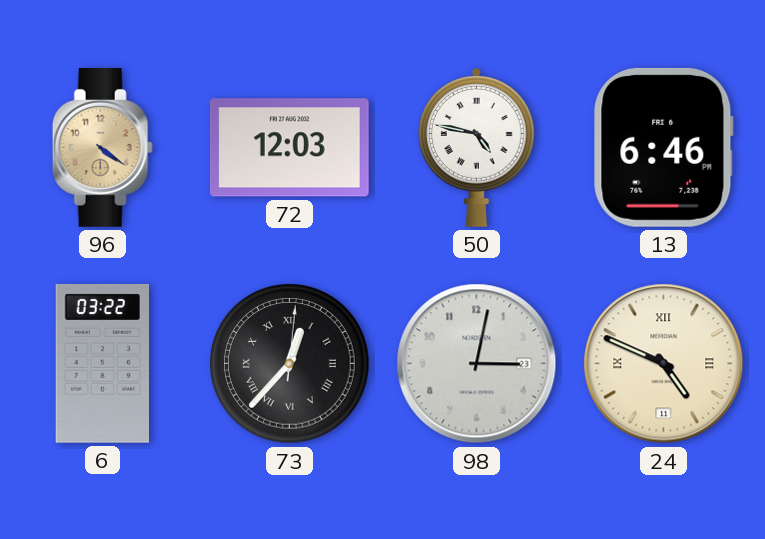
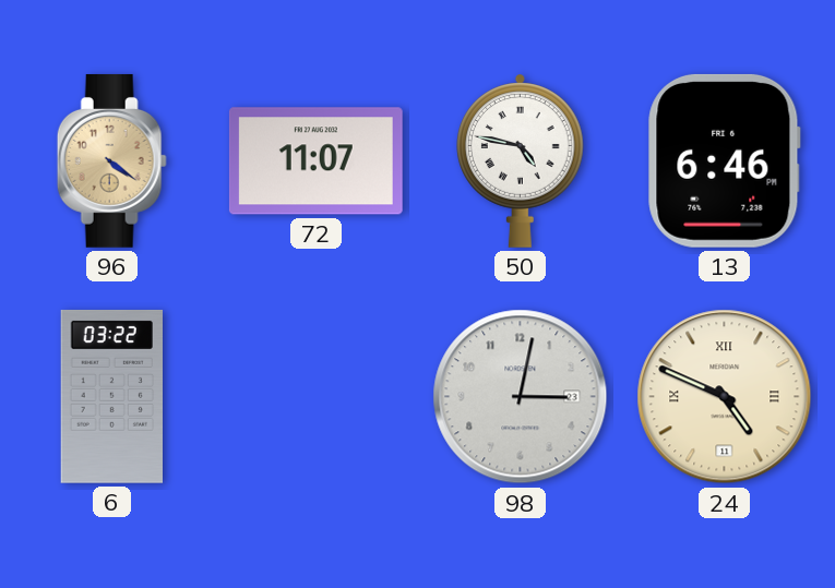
72: 12:03 -> 11:07 (315, 161)
73: 12:37 -> none (290, 364)
